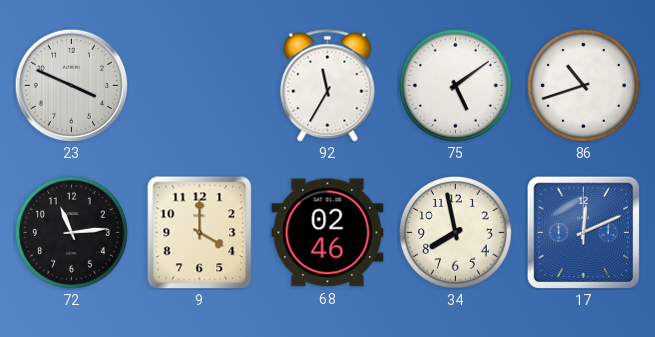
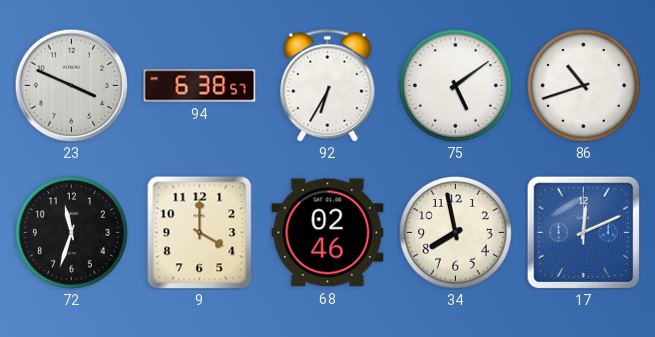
94: none -> 6:38 (200, 86)
92: 11:35 -> 6:35 (328, 86)
72: 11:14 -> 11:33 (72, 233)
